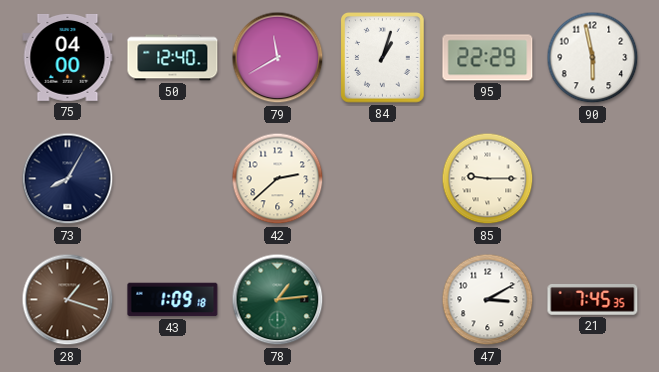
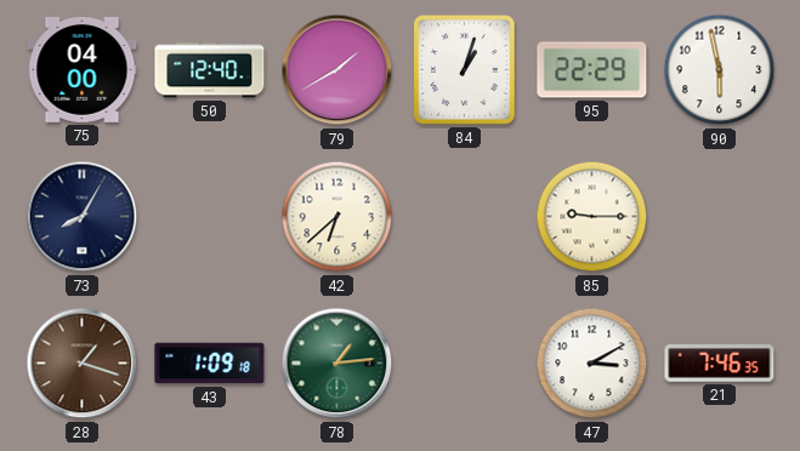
79: 11:40 -> 1:40 (337, 70)
42: 2:38 -> 6:38 (337, 217)
21: 7:45 -> 7:46 (720, 364)
